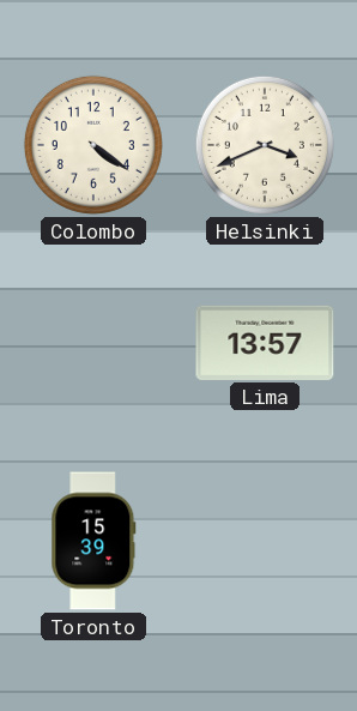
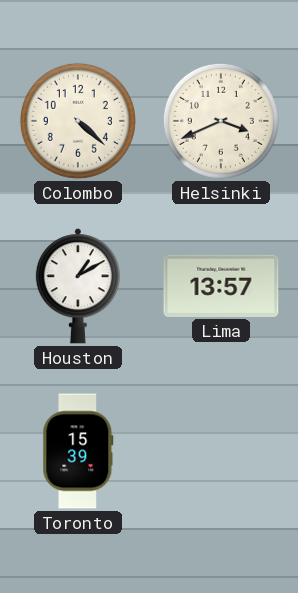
Colombo: 4:21 -> 4:22 (78, 121)
Houston: none -> 1:10 (78, 286)
